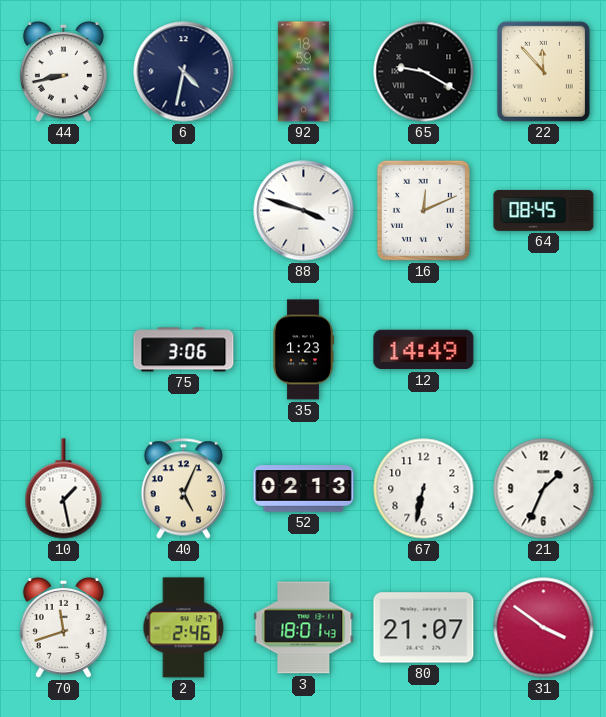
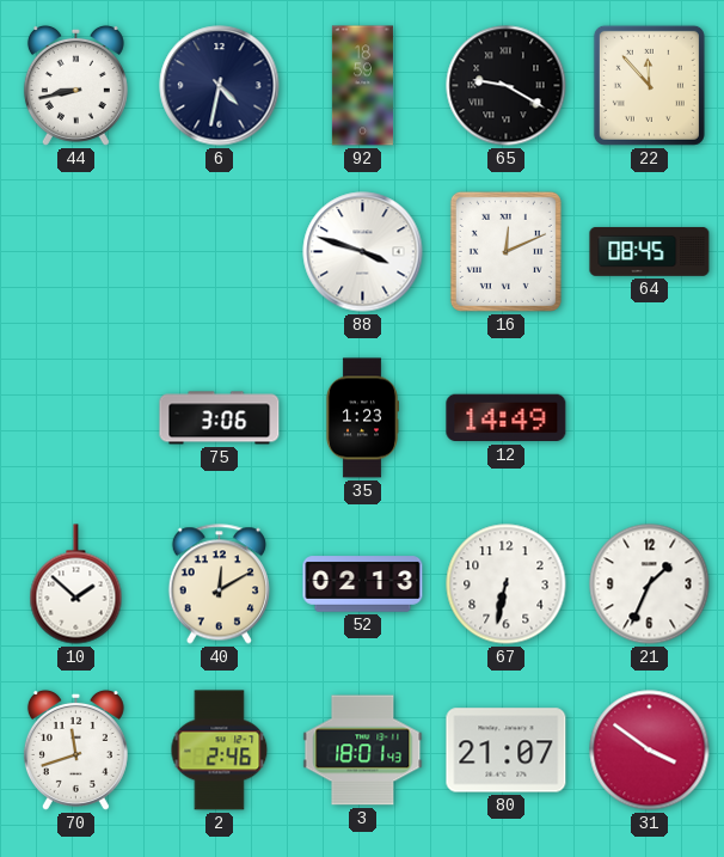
10: 1:28 -> 1:52 (76, 584)
40: 5:04 -> 12:10 (219, 584)
